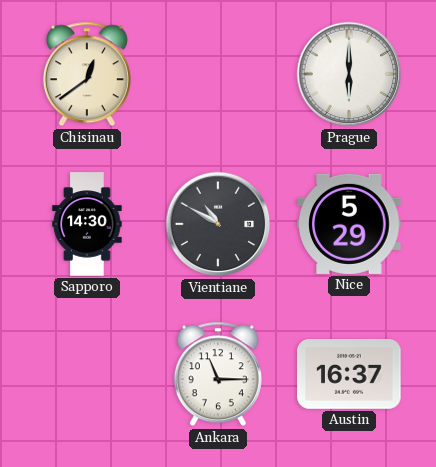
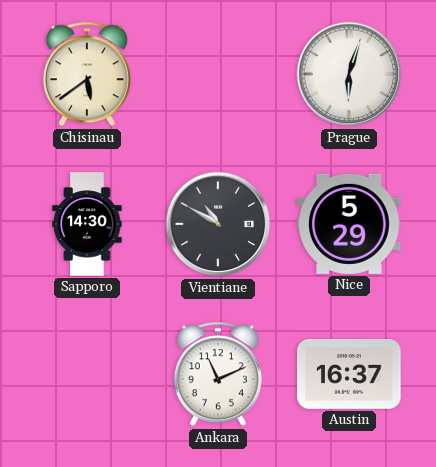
Chisinau: 12:39 -> 5:39 (87, 74)
Prague: 6:00 -> 6:03 (349, 74)
Ankara: 11:15 -> 11:11 (218, 374)
